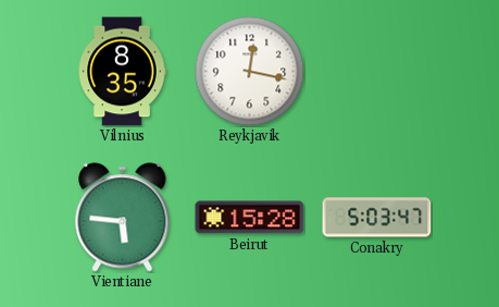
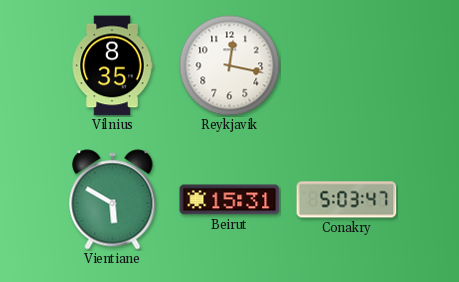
Vientiane: 5:46 -> 5:50 (113, 200)
Beirut: 15:28 -> 15:31 (230, 200)
